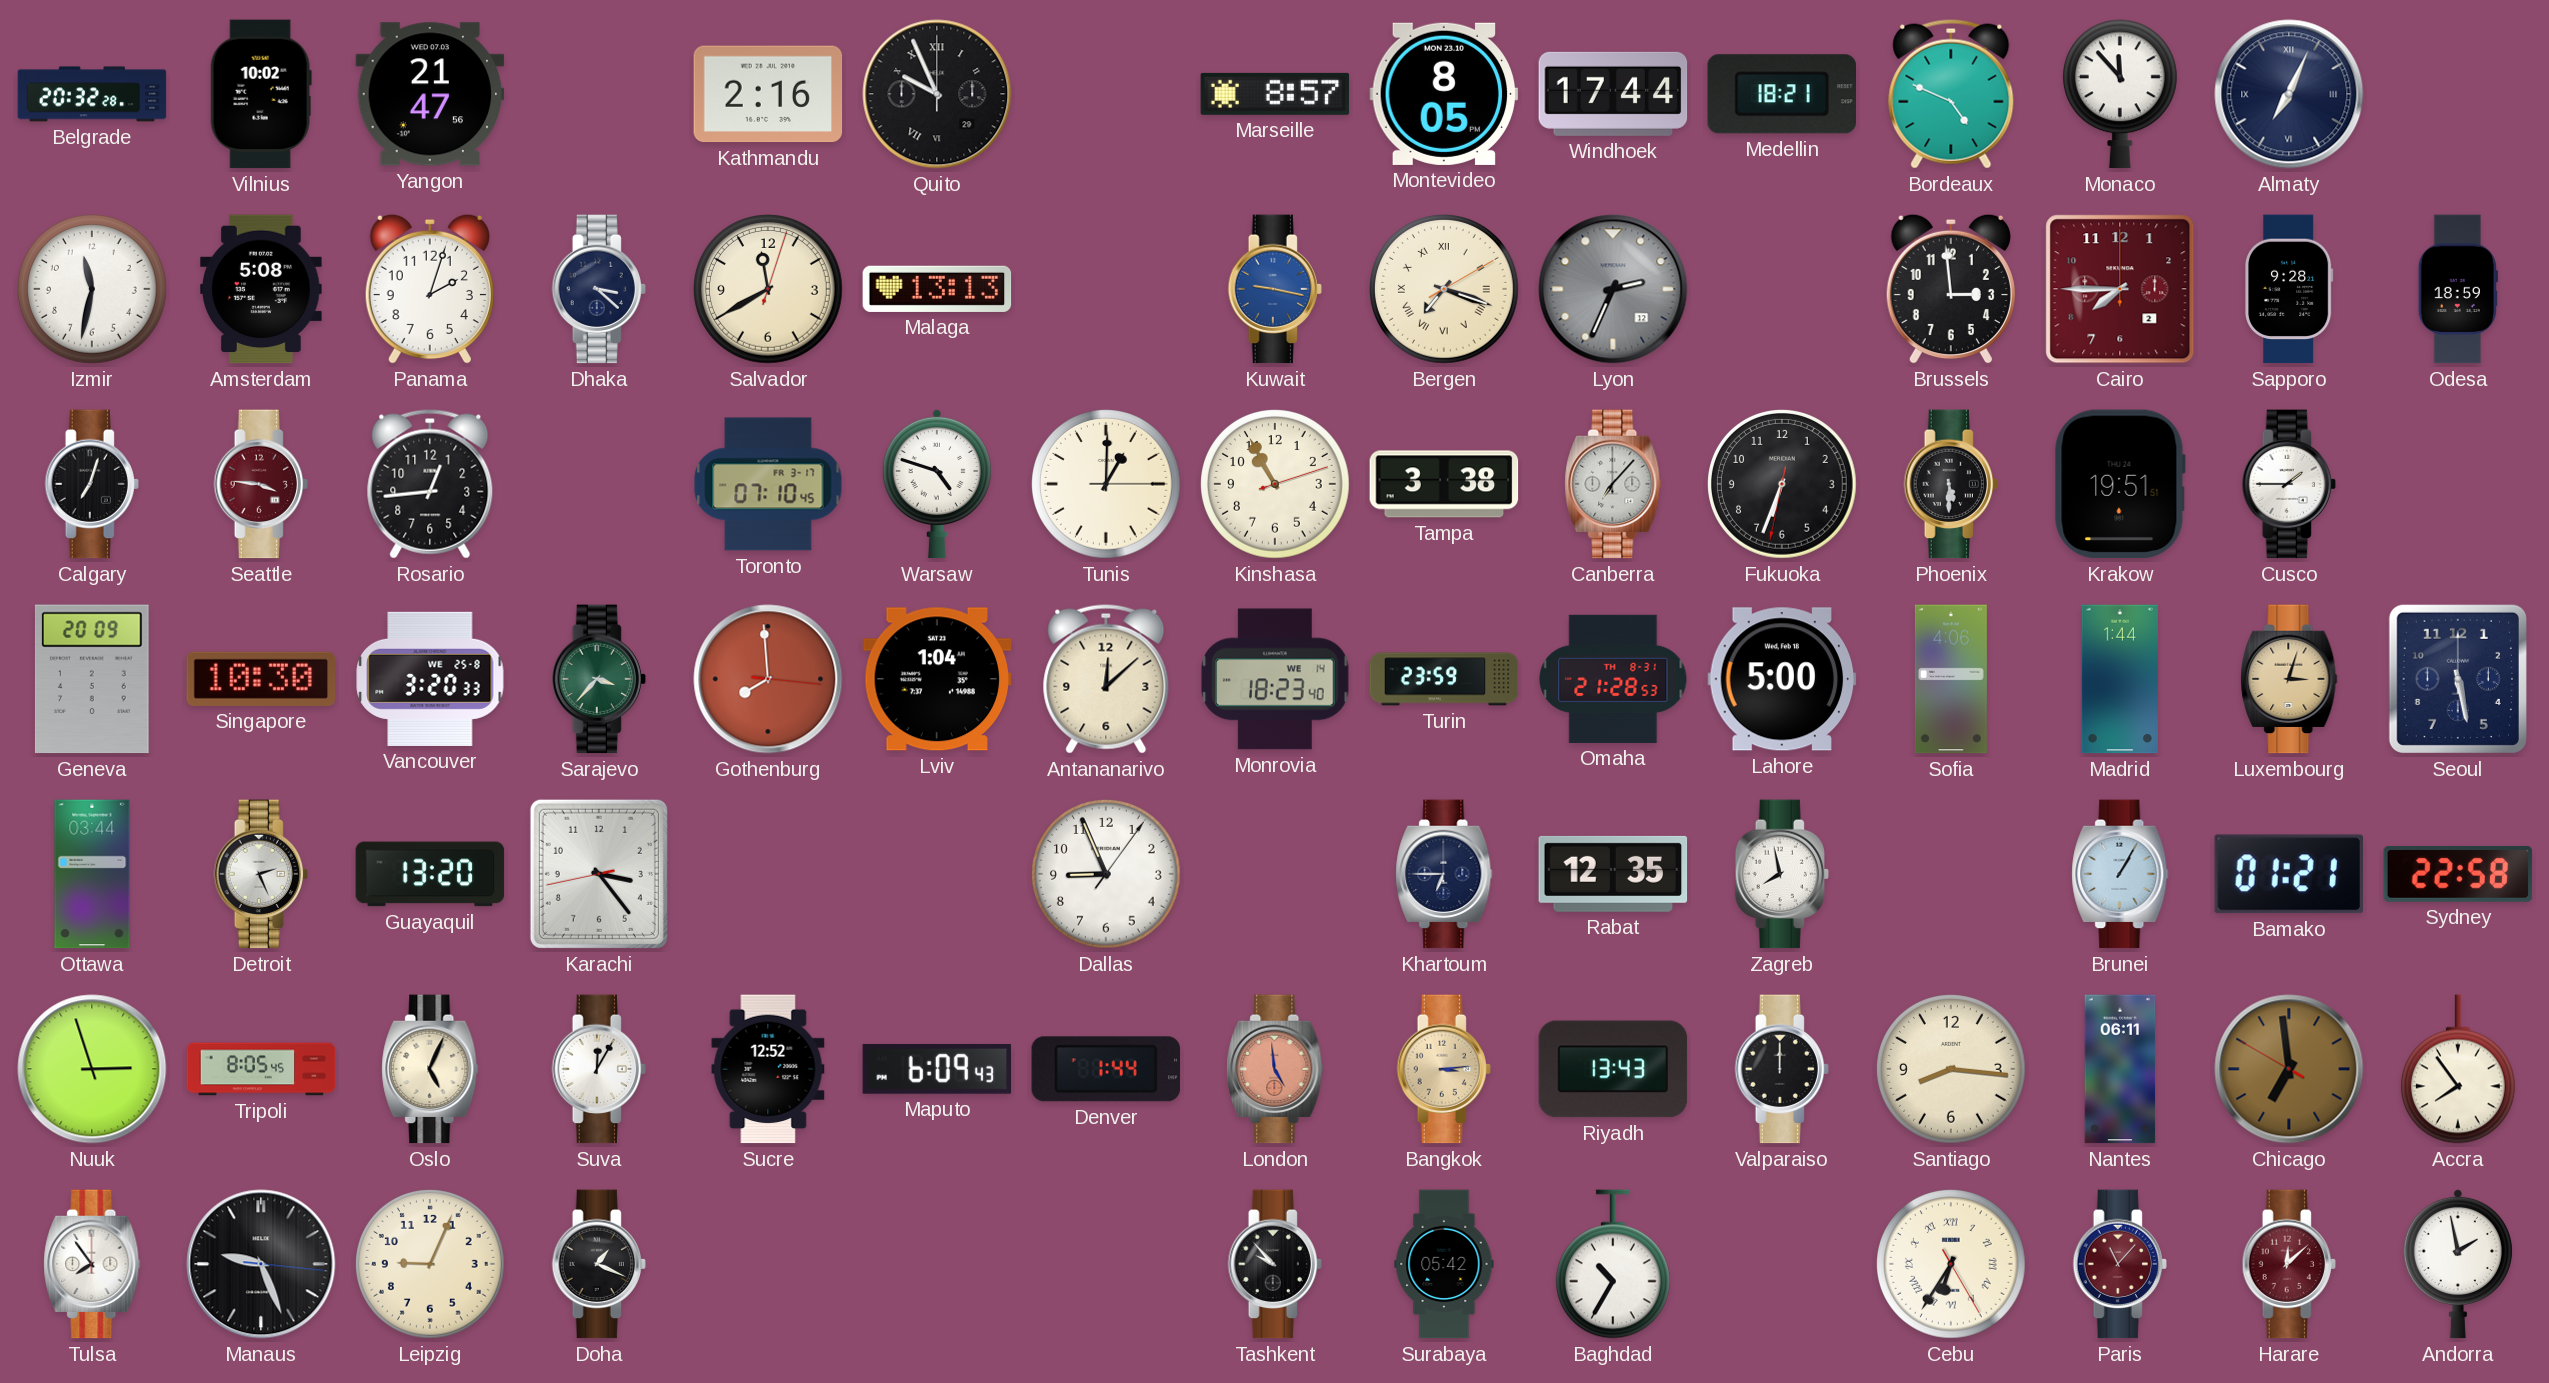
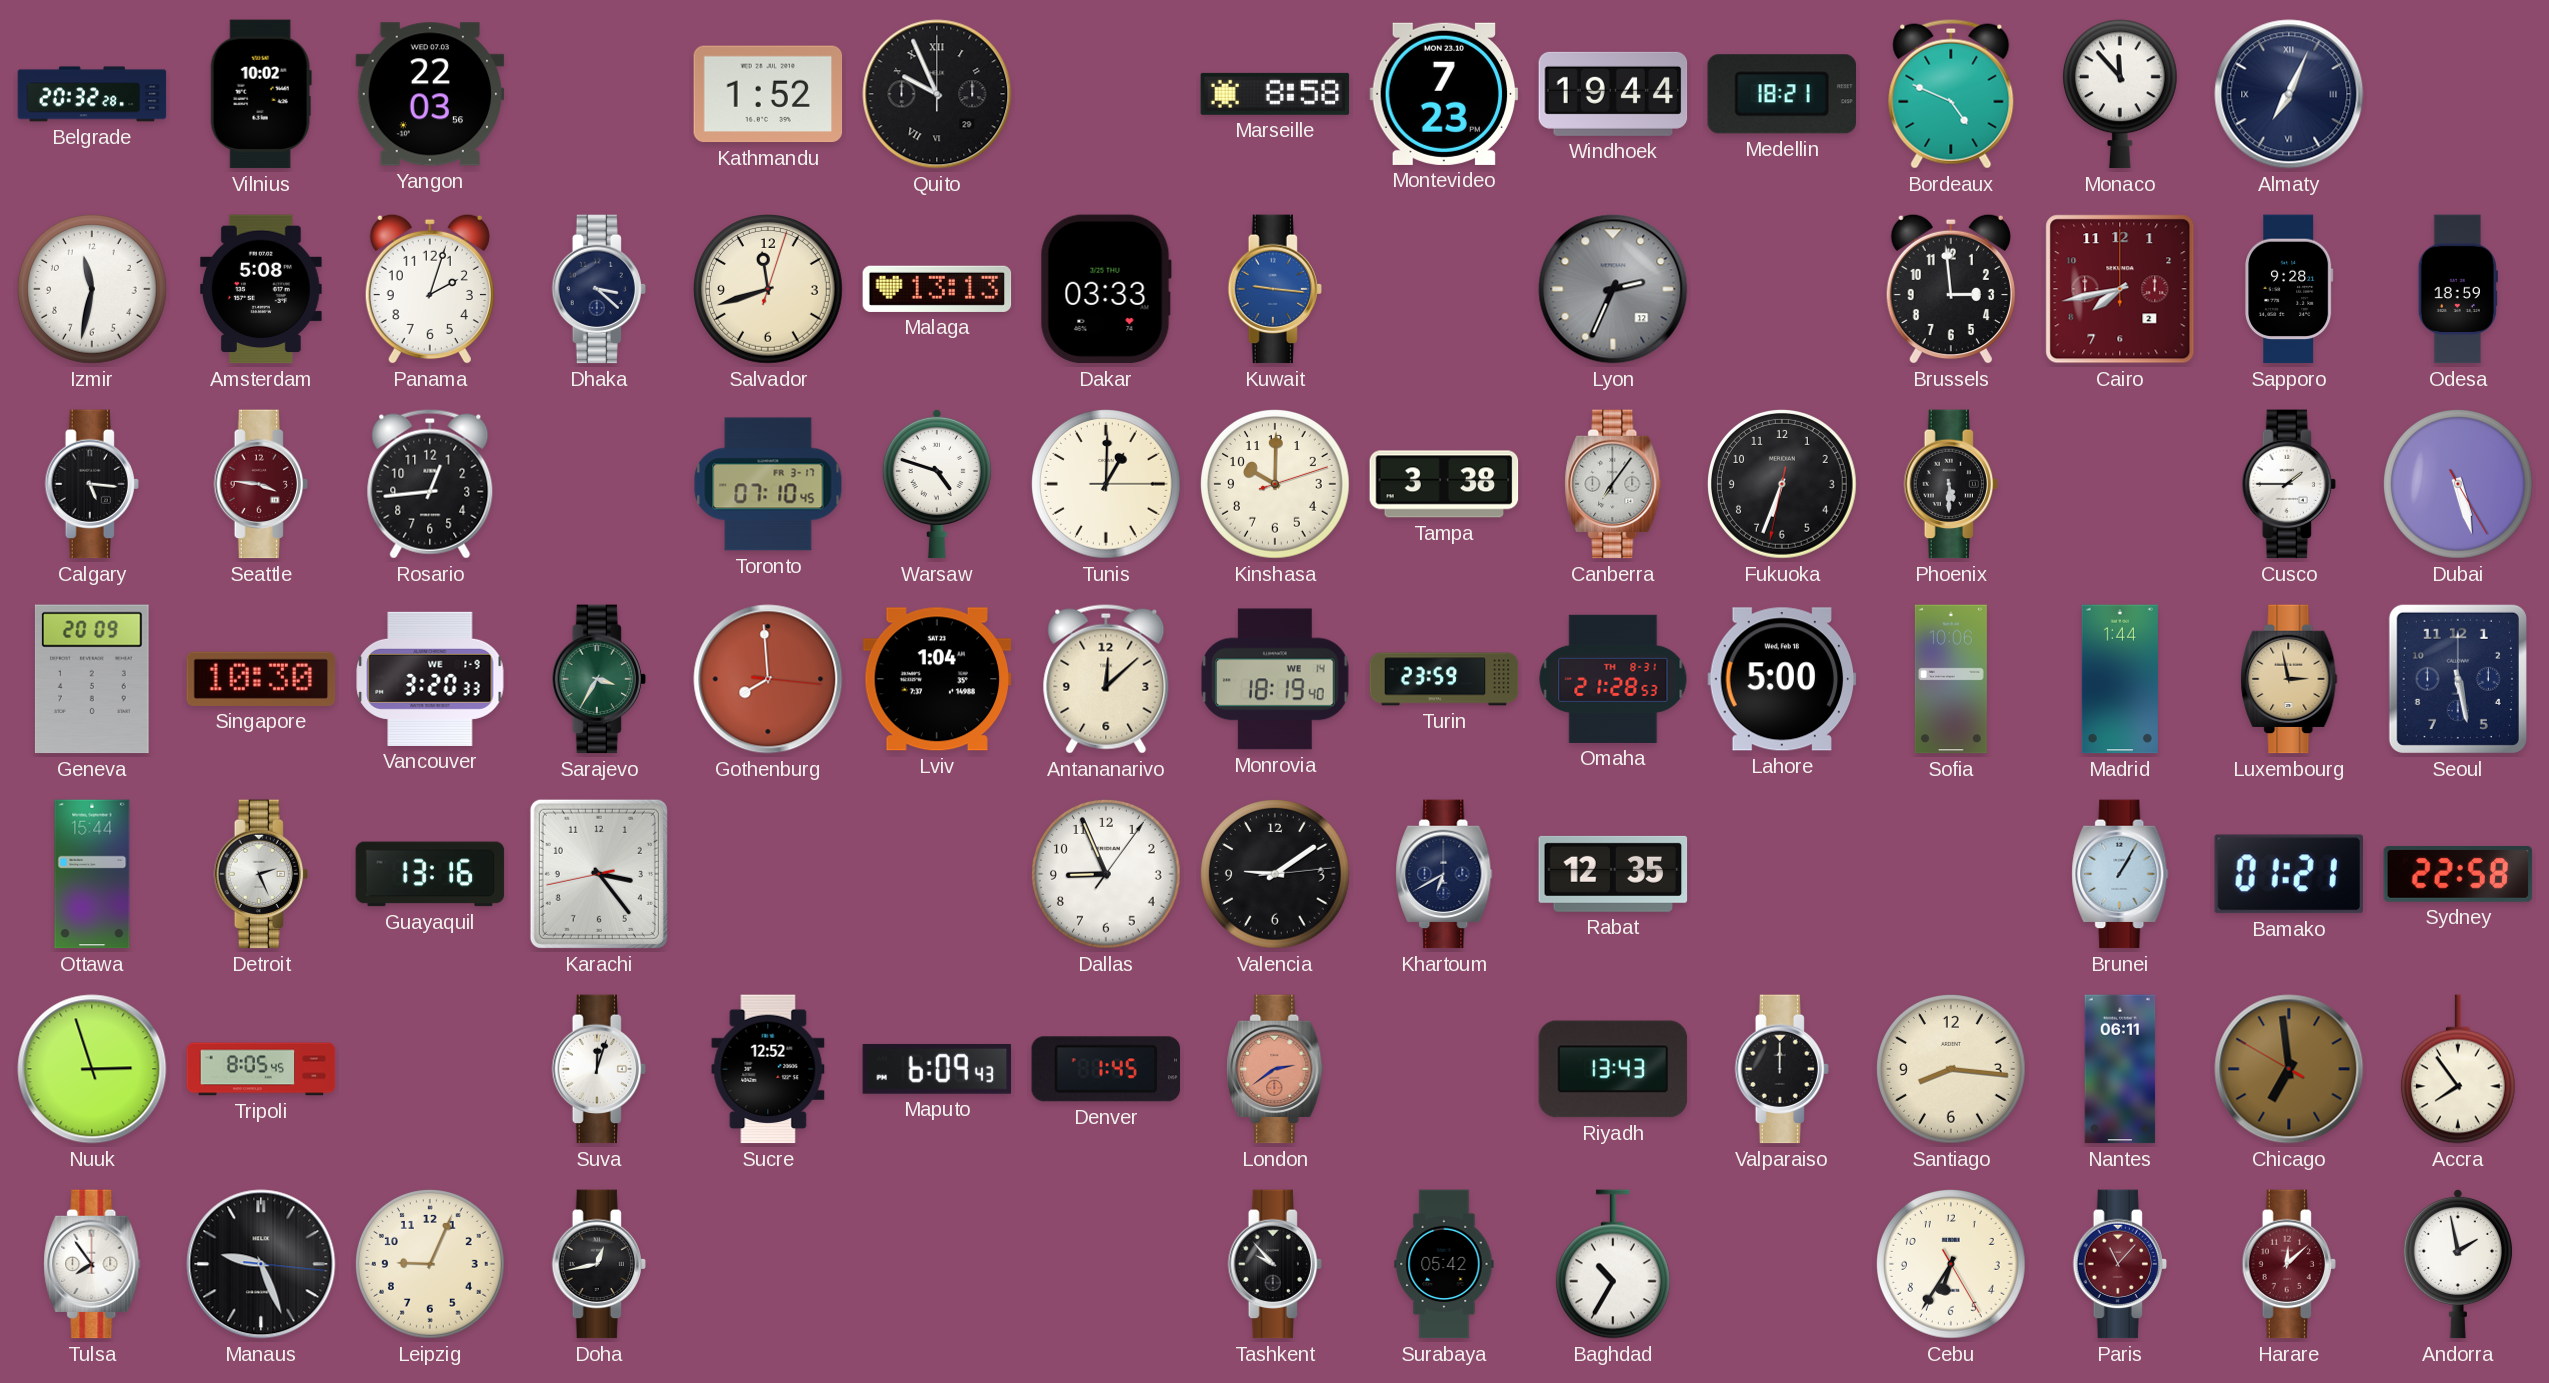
Yangon: 21:47 -> 22:03 (430, 94)
Kathmandu: 2:16 -> 1:52 (768, 94)
Marseille: 8:57 -> 8:58 (1275, 94)
Montevideo: 8:05 -> 7:23 (1444, 94)
Windhoek: 17:44 -> 19:44 (1613, 94)
Salvador: 11:40 -> 11:42 (769, 290)
Dakar: none -> 03:33 (1106, 289)
Kuwait: 9:17 -> 9:16 (1275, 289)
Bergen: 7:18 -> none (1445, 290)
Cairo: 7:45 -> 7:43 (2120, 289)
Calgary: 7:03 -> 5:16 (92, 484)
Kinshasa: 10:55 -> 10:00 (1276, 485)
Canberra: 7:07 -> 7:06 (1613, 484)
Krakow: 19:51 -> none (2120, 484)
Dubai: none -> 5:27 (2459, 485)
Vancouver date: WE 25-8 -> WE 1-9 (430, 679)
Sarajevo: 3:37 -> 3:35 (599, 679)
Monrovia: 18:23 -> 18:19 (1275, 679)
Sofia: 4:06 -> 10:06 (1951, 679)
Luxembourg: 3:03 -> 2:58 (2289, 679)
Ottawa: 03:44 -> 15:44 (92, 874)
Guayaquil: 13:20 -> 13:16 (430, 874)
Valencia: none -> 9:09 (1276, 875)
Khartoum: 6:45 -> 6:40 (1444, 874)
Zagreb: 7:58 -> none (1782, 874)
Oslo: 5:04 -> none (430, 1069)
Suva: 12:05 -> 12:03 (599, 1069)
Denver: 1:44 -> 1:45 (1106, 1069)
London: 4:59 -> 2:39 (1275, 1069)
Bangkok: 3:14 -> none (1444, 1069)
Doha: 1:19 -> 12:43 (599, 1264)
Cebu numerals: Roman -> Arabic (1952, 1265)
